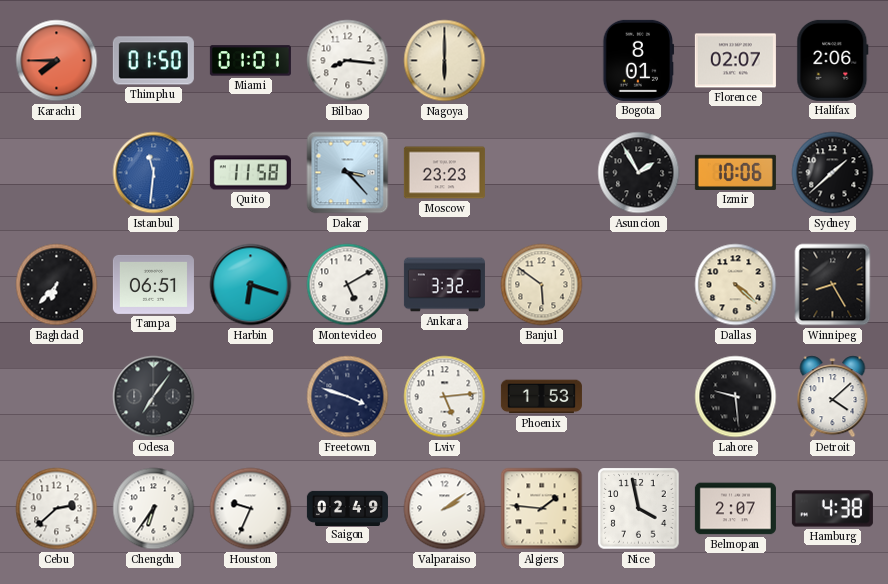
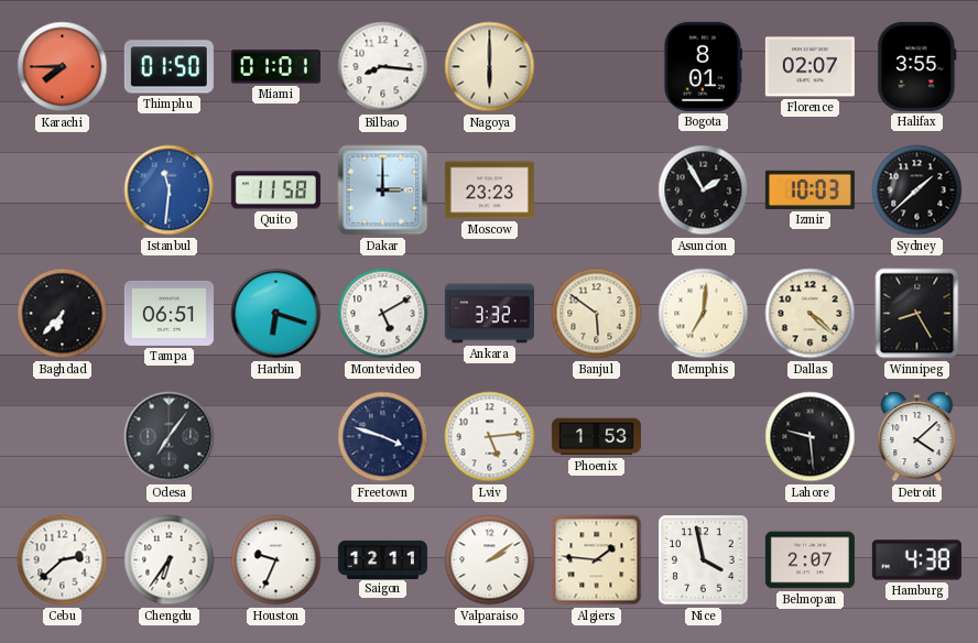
Halifax: 2:06 -> 3:55 (917, 66)
Dakar: 3:23 -> 3:00 (383, 190)
Izmir: 10:06 -> 10:03 (809, 189)
Memphis: none -> 7:01 (704, 314)
Saigon: 02:49 -> 12:11 (382, 559)
